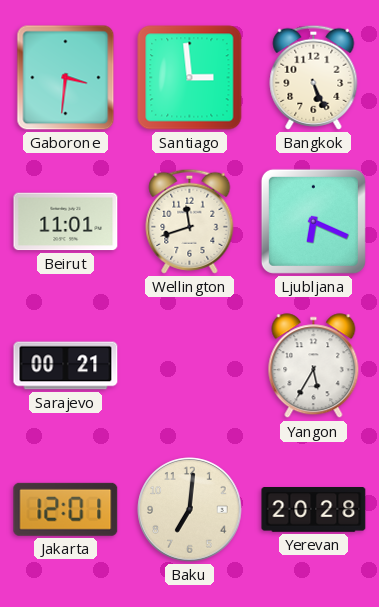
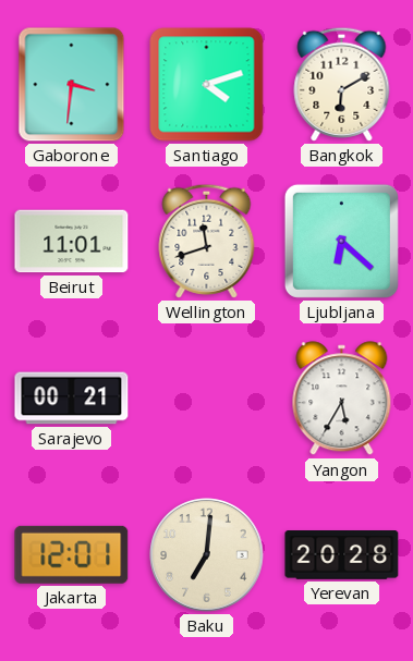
Santiago: 2:59 -> 4:12 (207, 85)
Bangkok: 5:26 -> 6:10 (342, 84)
Ljubljana: 6:19 -> 6:22 (341, 241)
